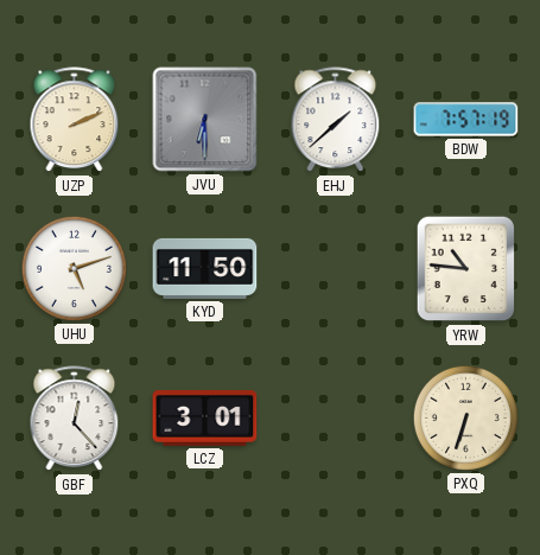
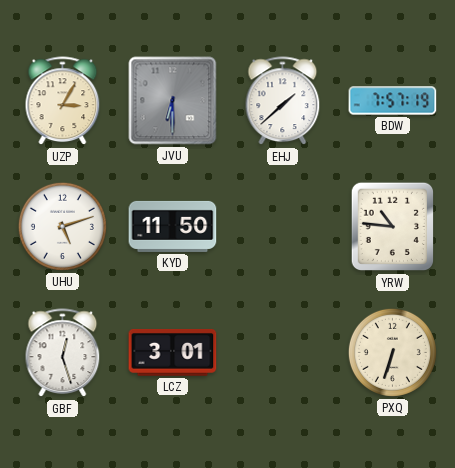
UZP: 2:11 -> 3:05 (63, 101)
GBF: 12:23 -> 12:27 (63, 353)
